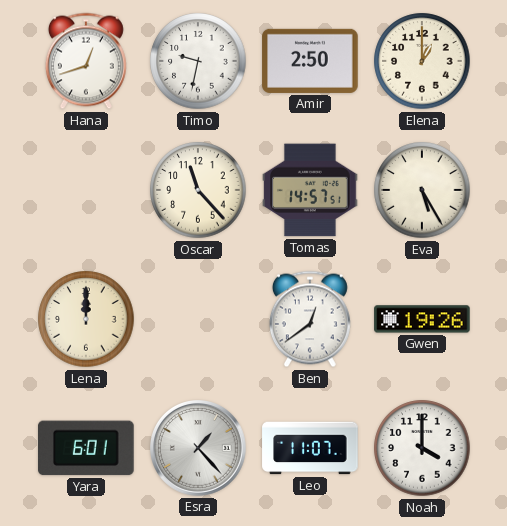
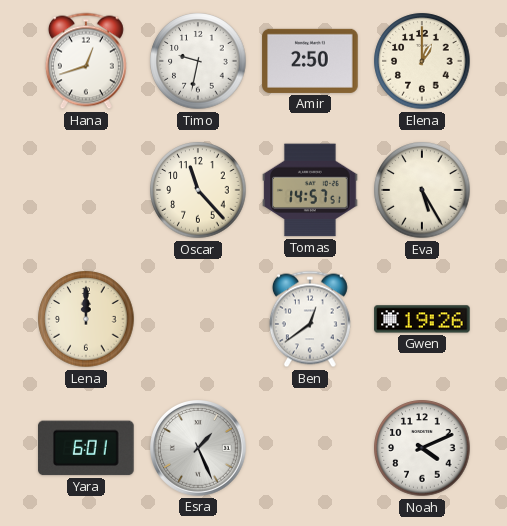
Esra: 1:23 -> 1:26 (199, 449)
Leo: 11:07 -> none (310, 448)
Noah: 4:00 -> 4:11 (422, 448)
